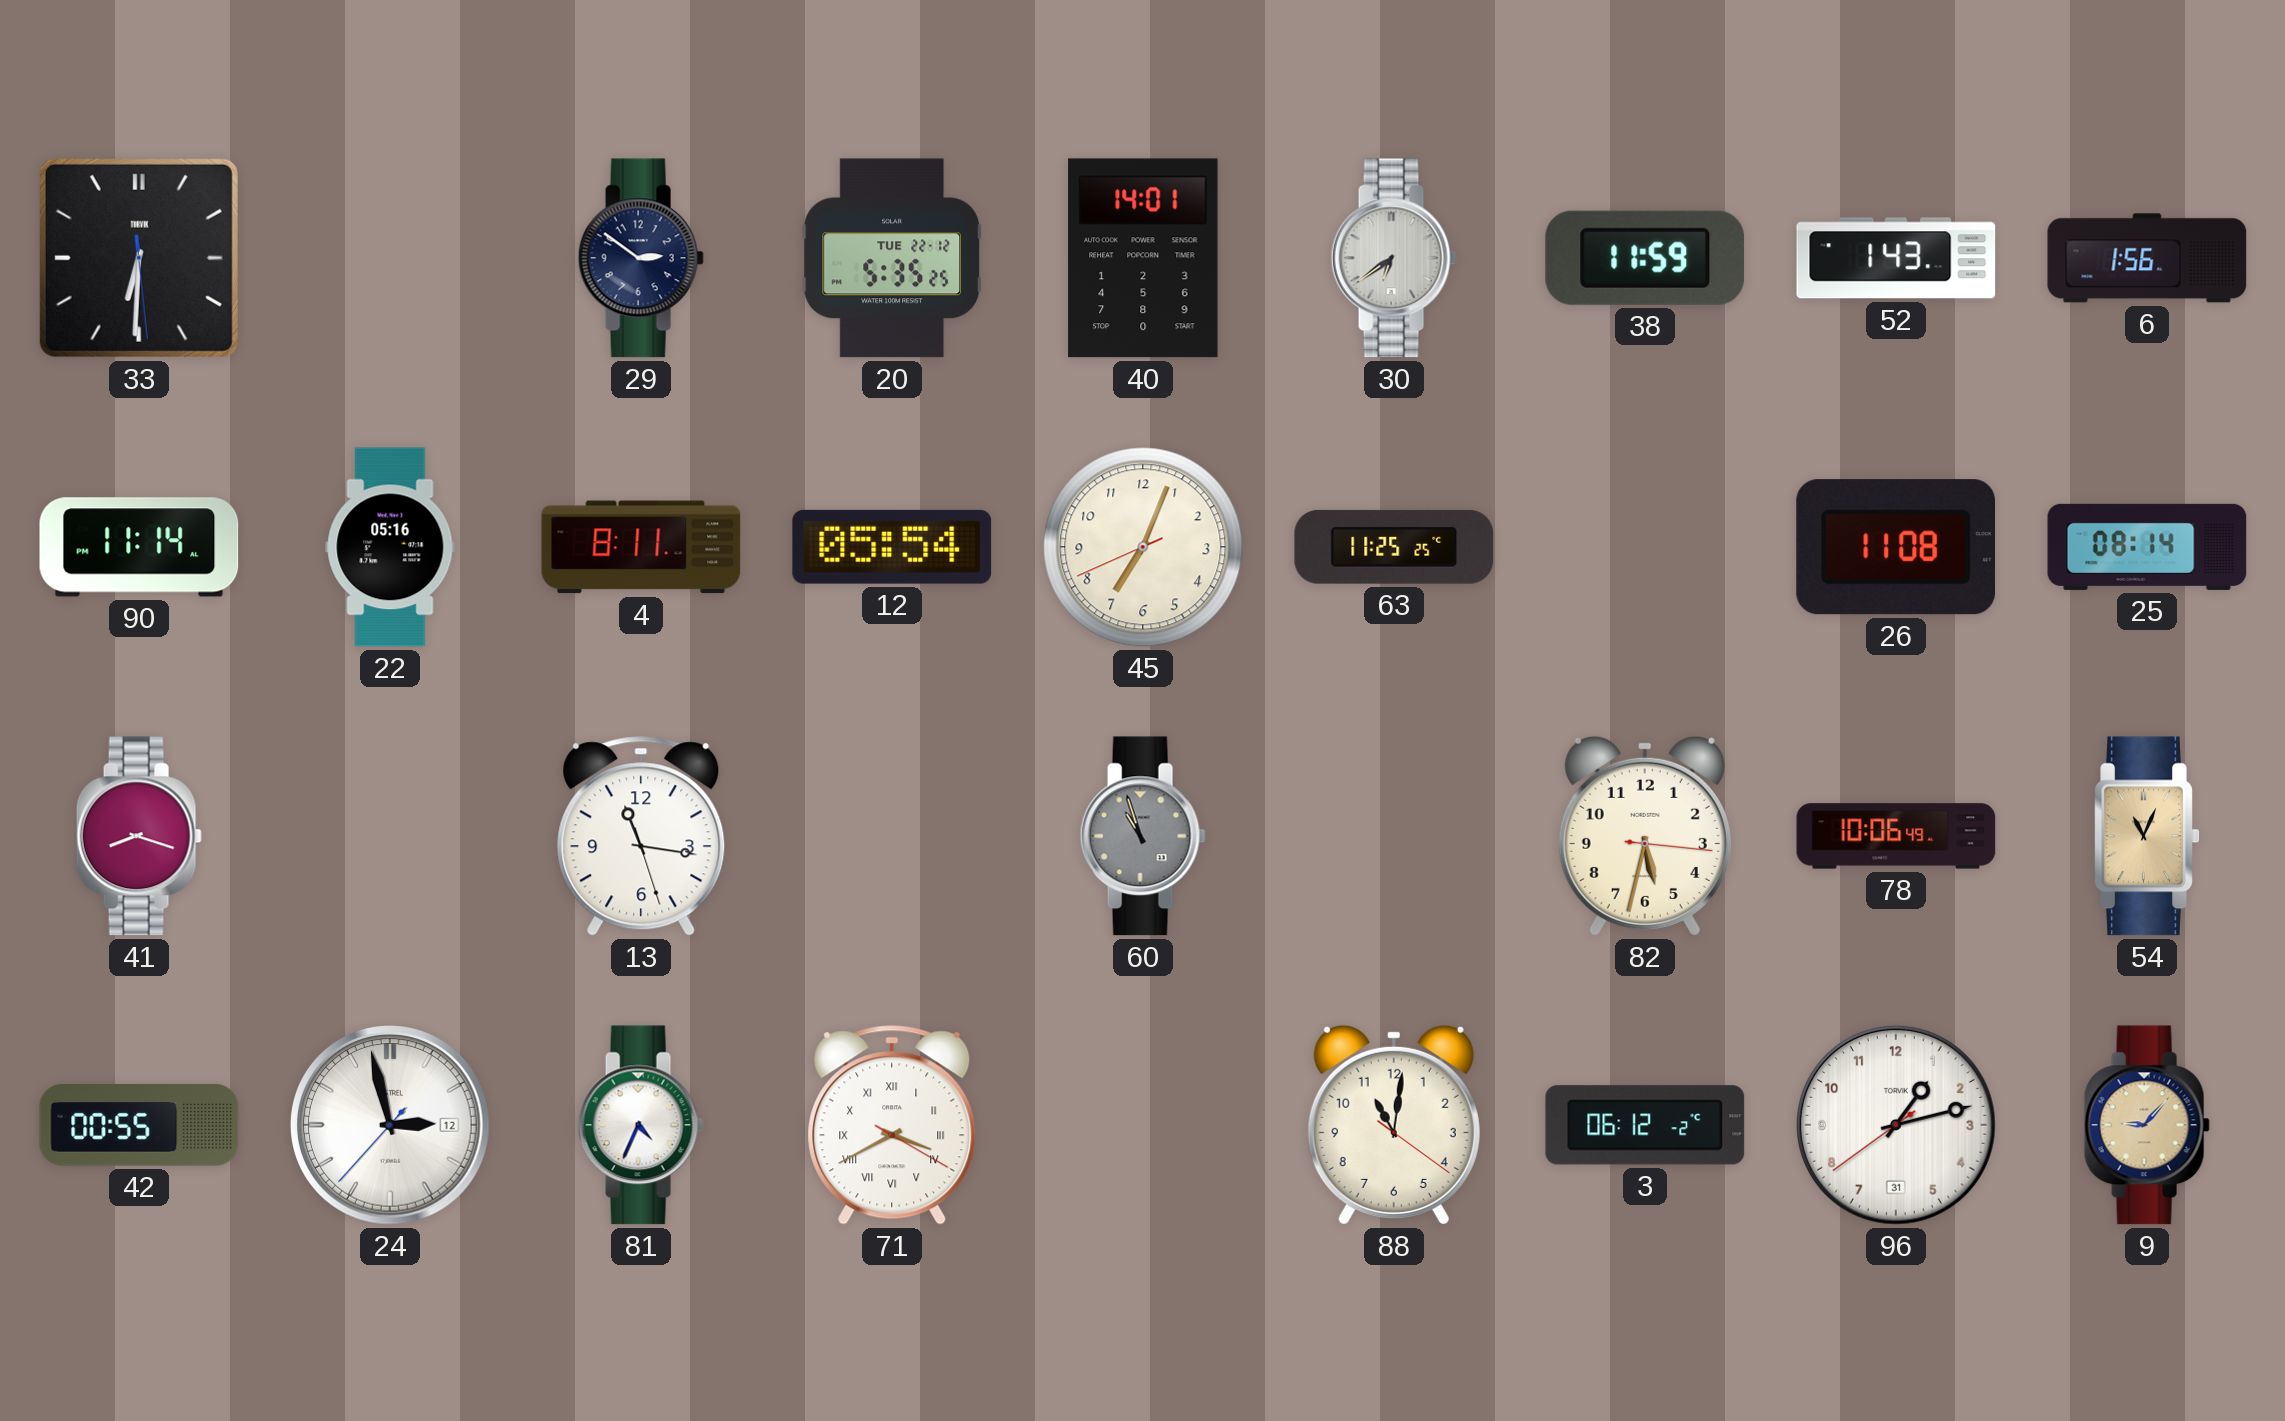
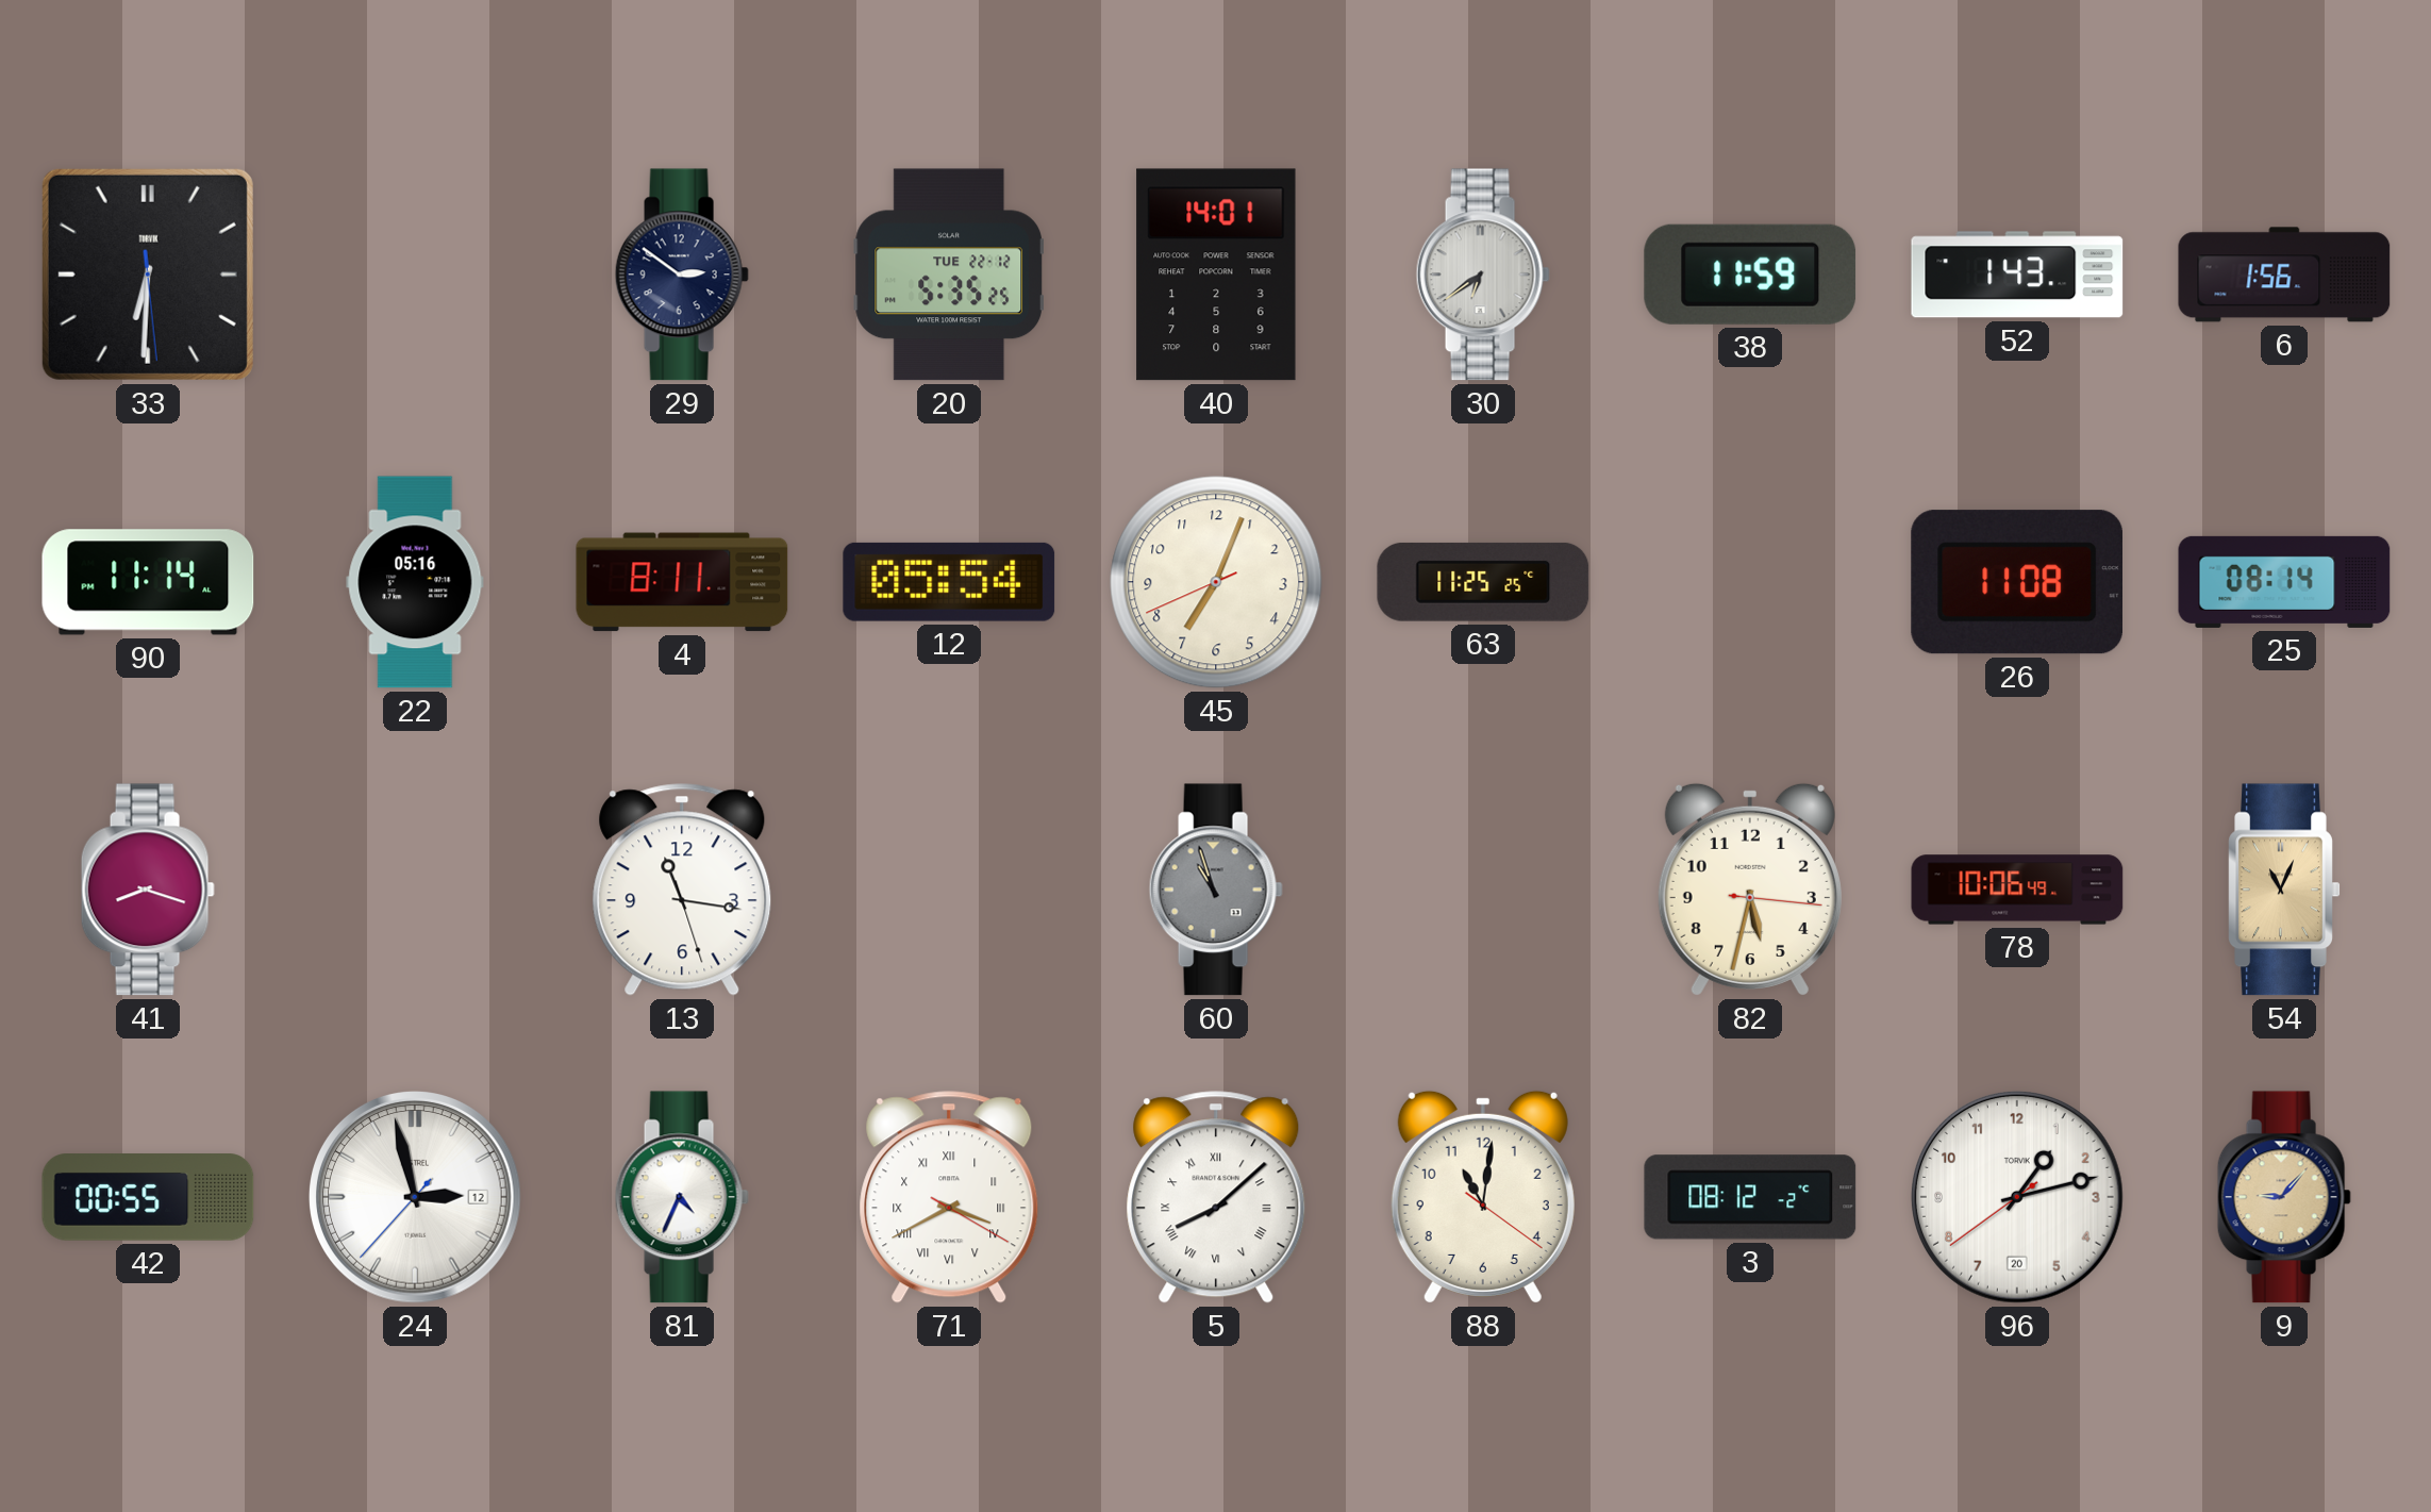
5: none -> 8:08 (1216, 1197)
3: 06:12 -> 08:12 (1750, 1197)
96 date: 31 -> 20 (2018, 1198)
